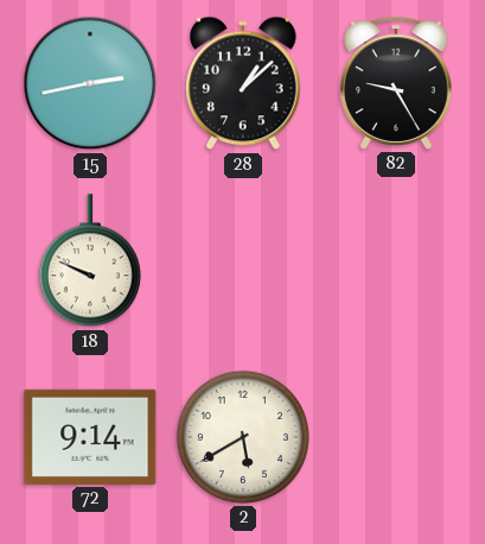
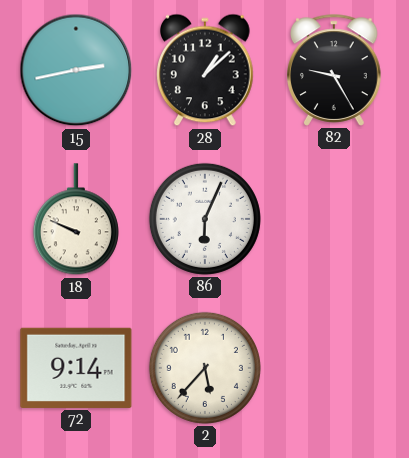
86: none -> 6:04 (205, 219)
2: 5:40 -> 5:37 (205, 368)
